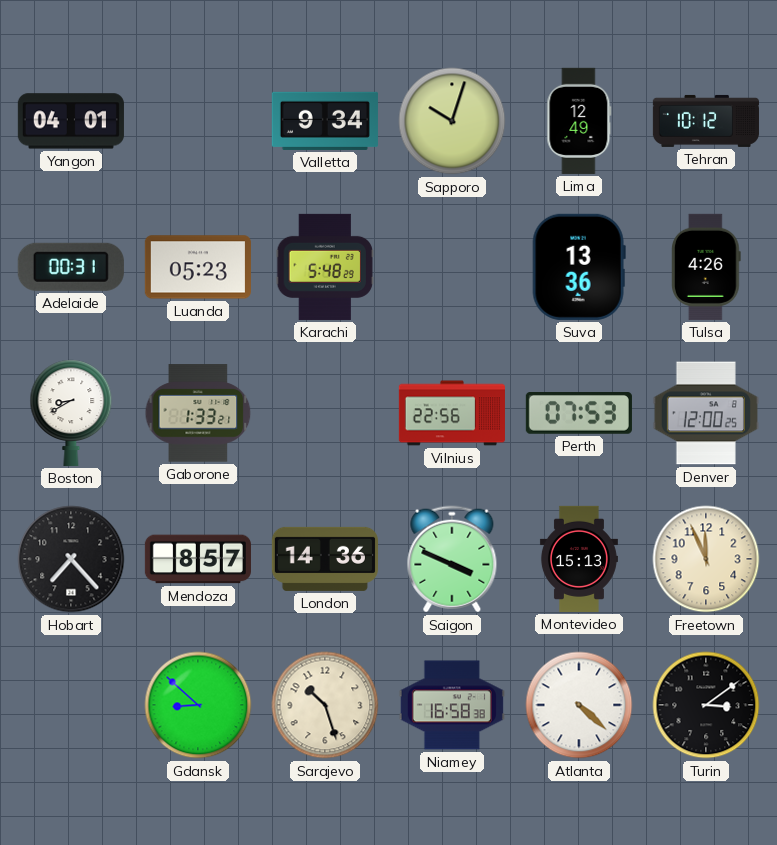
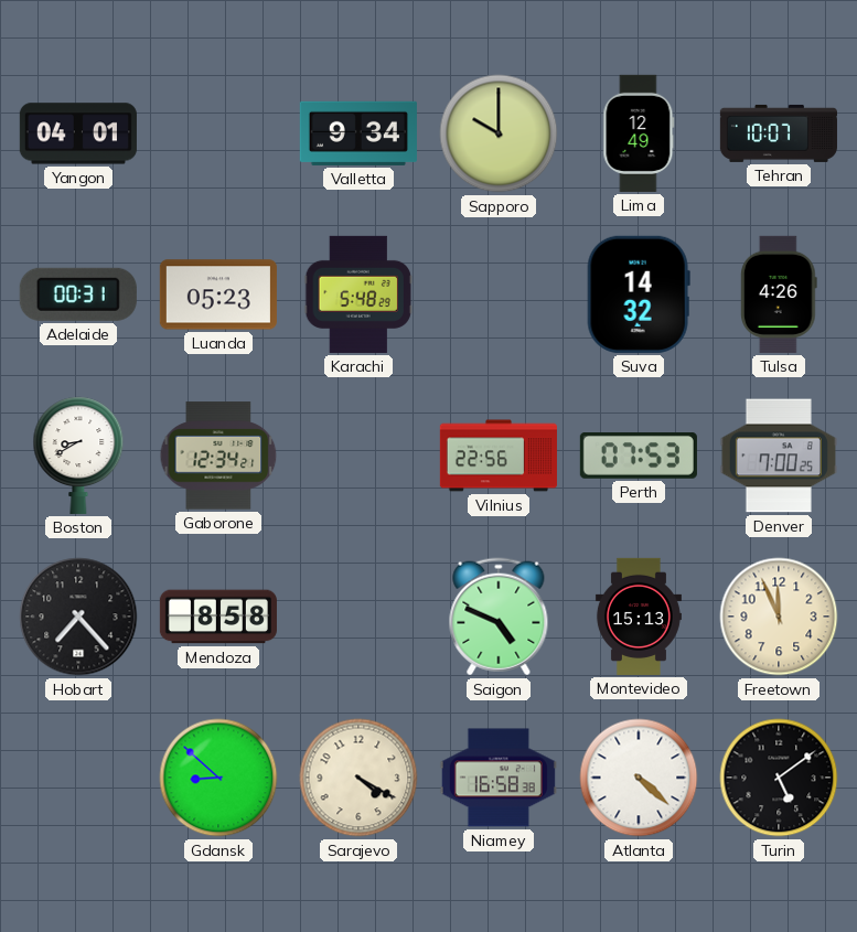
Sapporo: 10:03 -> 10:00 (499, 133)
Tehran: 10:12 -> 10:07 (779, 133)
Suva: 13:36 -> 14:32 (639, 294)
Gaborone: 1:33 -> 12:34 (218, 456)
Denver: 12:00 -> 7:00 (779, 456)
Mendoza: 8:57 -> 8:58 (218, 617)
London: 14:36 -> none (325, 559)
Saigon: 3:49 -> 4:49 (499, 617)
Sarajevo: 10:27 -> 4:20 (358, 778)
Turin: 3:09 -> 5:09 (779, 778)
